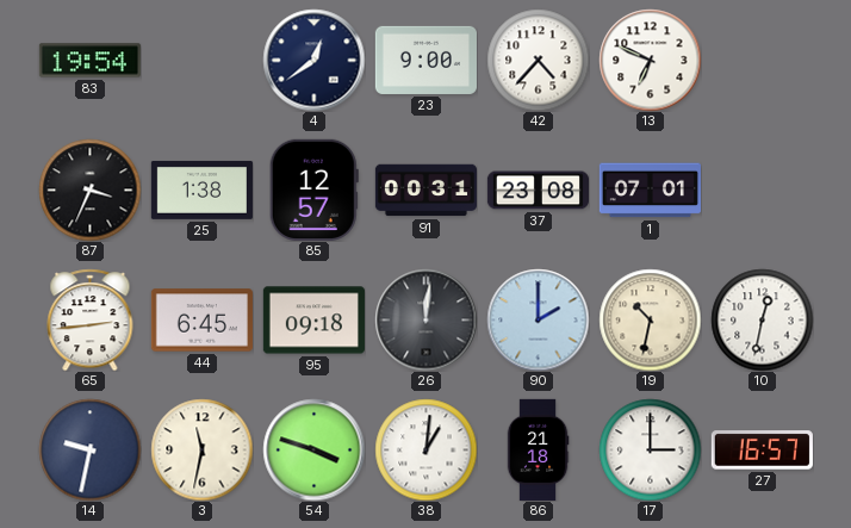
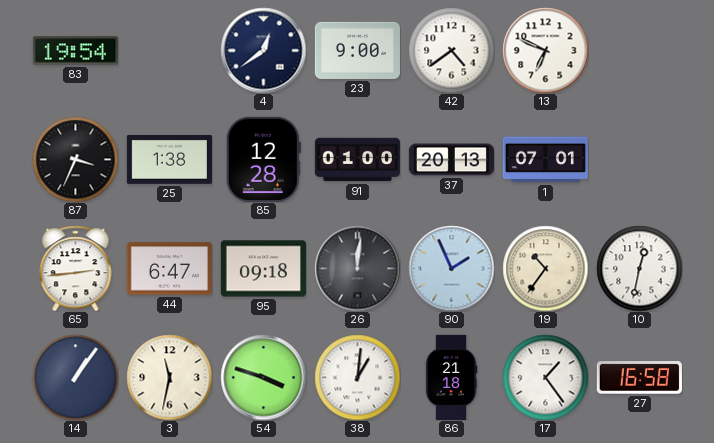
42: 4:37 -> 4:39 (451, 50)
85: 12:57 -> 12:28 (263, 159)
91: 00:31 -> 01:00 (357, 160)
37: 23:08 -> 20:13 (451, 160)
44: 6:45 -> 6:47 (169, 269)
90: 2:00 -> 1:56 (451, 268)
19: 10:32 -> 10:36 (545, 268)
14: 9:32 -> 1:06 (75, 377)
17: 3:00 -> 1:24 (545, 377)
27: 16:57 -> 16:58 (639, 378)
